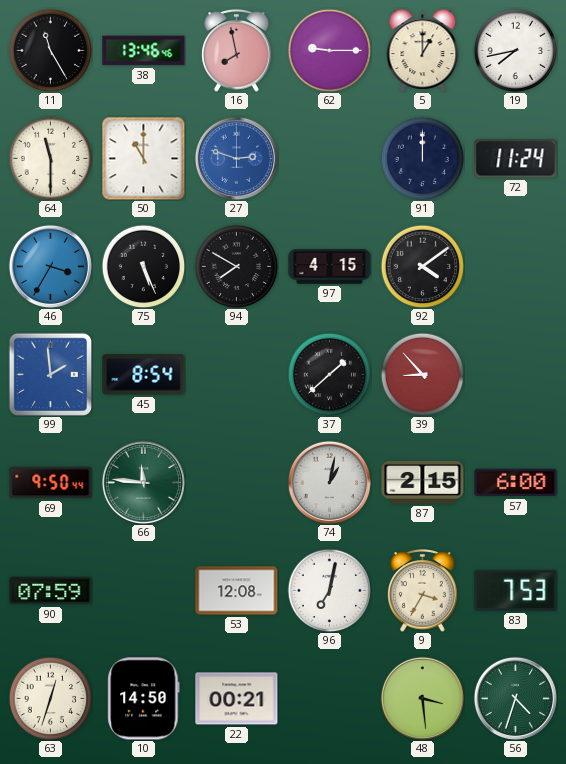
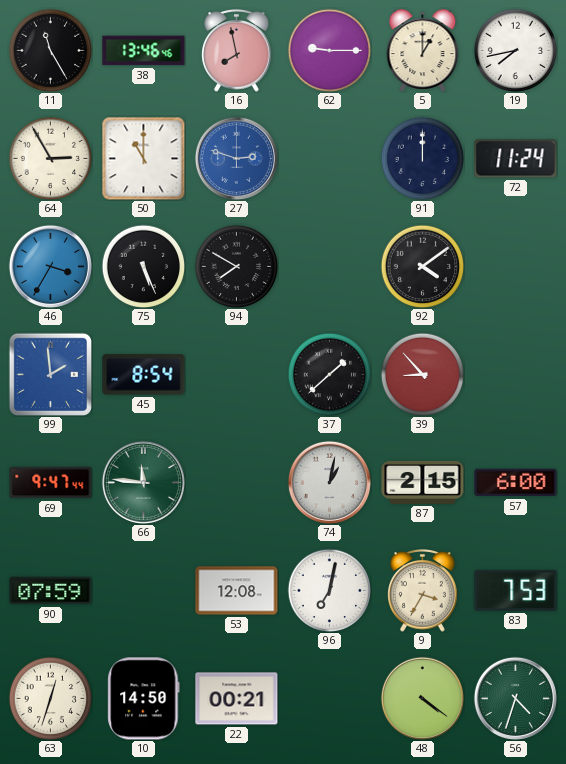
64: 11:30 -> 2:55 (50, 158)
97: 4:15 -> none (330, 267)
69: 9:50 -> 9:47 (51, 483)
48: 3:29 -> 4:21 (422, 698)
